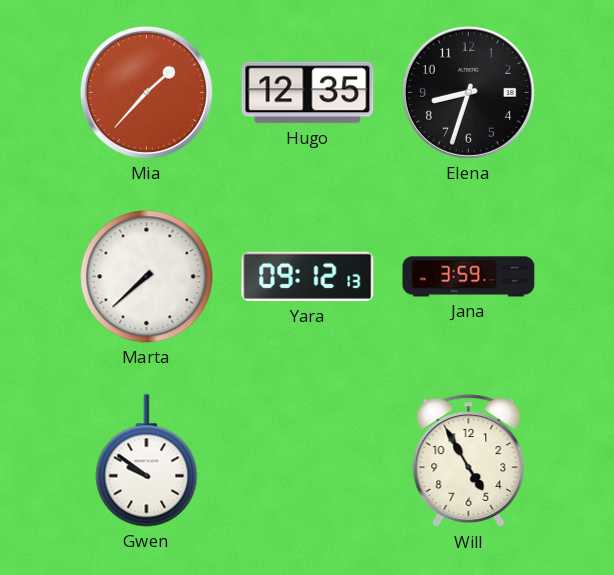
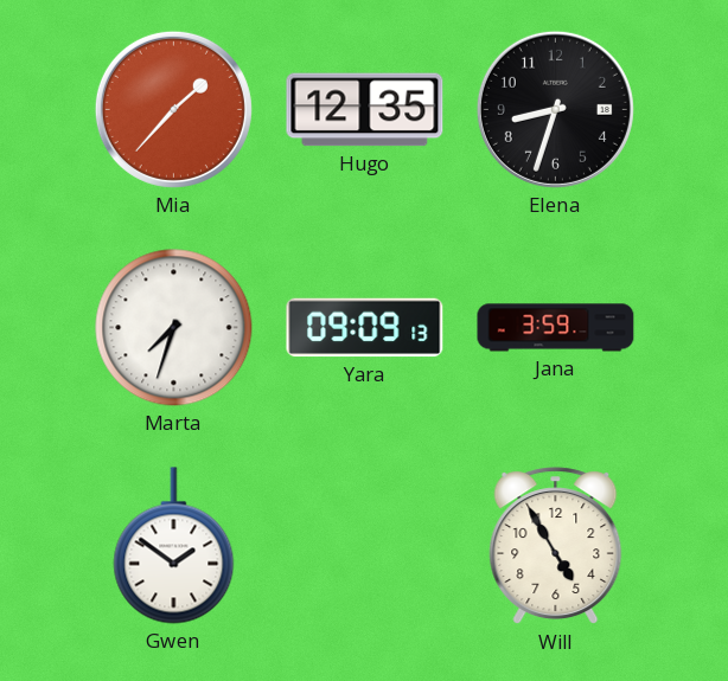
Marta: 7:38 -> 7:33 (174, 328)
Yara: 09:12 -> 09:09 (365, 328)
Gwen: 9:51 -> 1:51 (174, 546)
